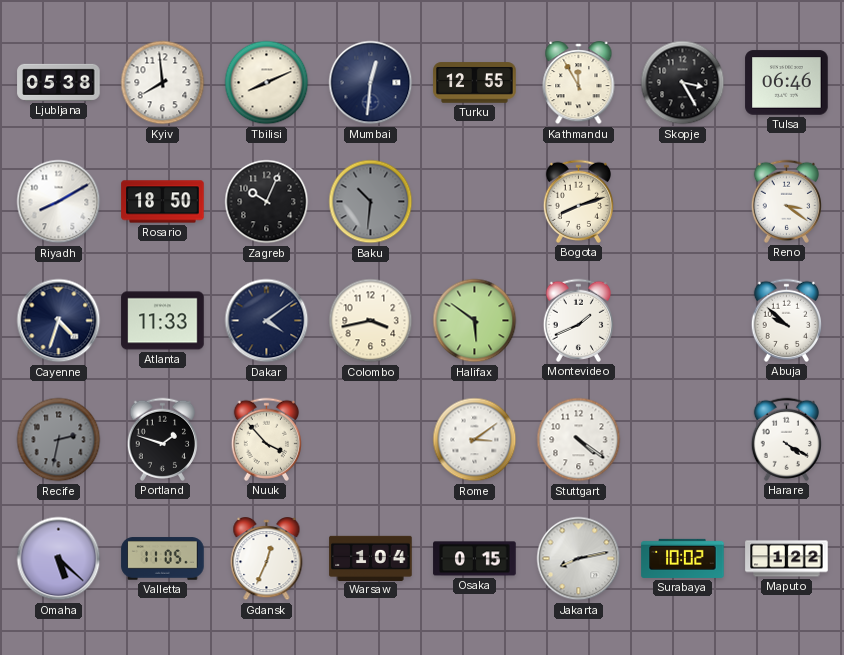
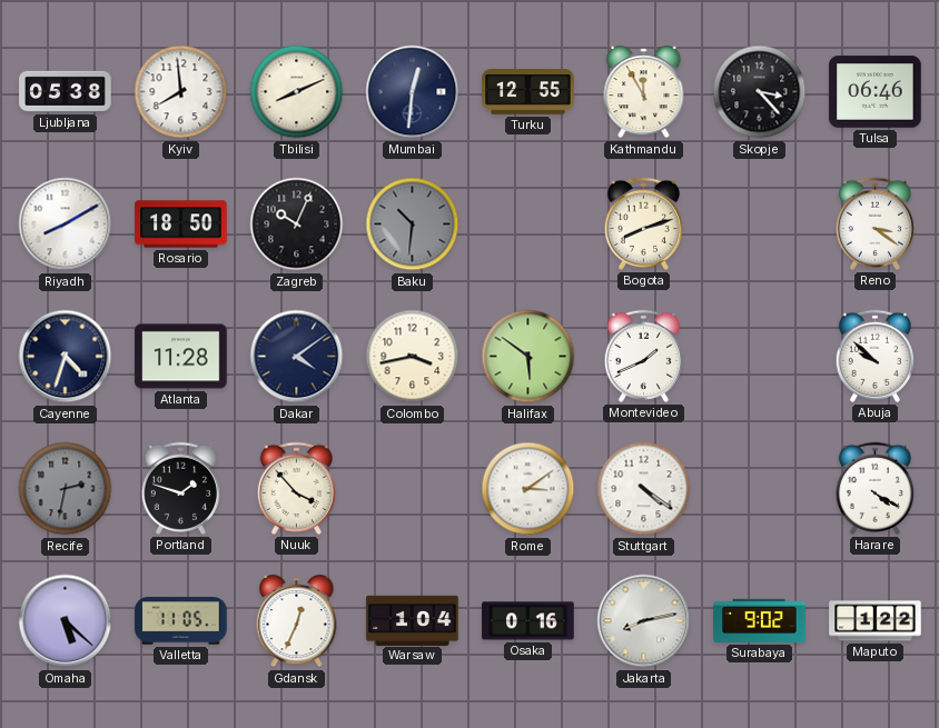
Skopje: 3:25 -> 3:23 (760, 92)
Atlanta: 11:33 -> 11:28 (181, 357)
Osaka: 0:15 -> 0:16 (528, 621)
Surabaya: 10:02 -> 9:02 (760, 620)
